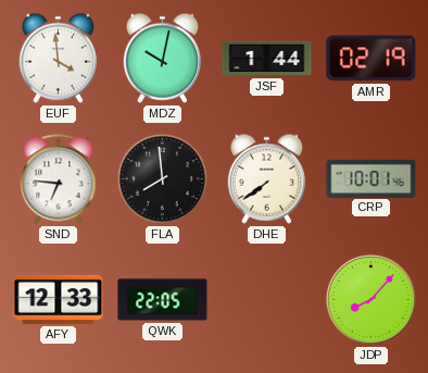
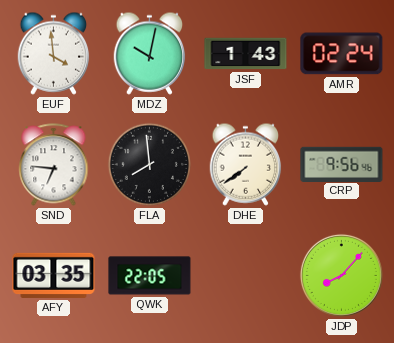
JSF: 1:44 -> 1:43 (246, 54)
AMR: 02:19 -> 02:24 (342, 54)
CRP: 10:01 -> 9:56 (342, 164)
AFY: 12:33 -> 03:35 (54, 275)
